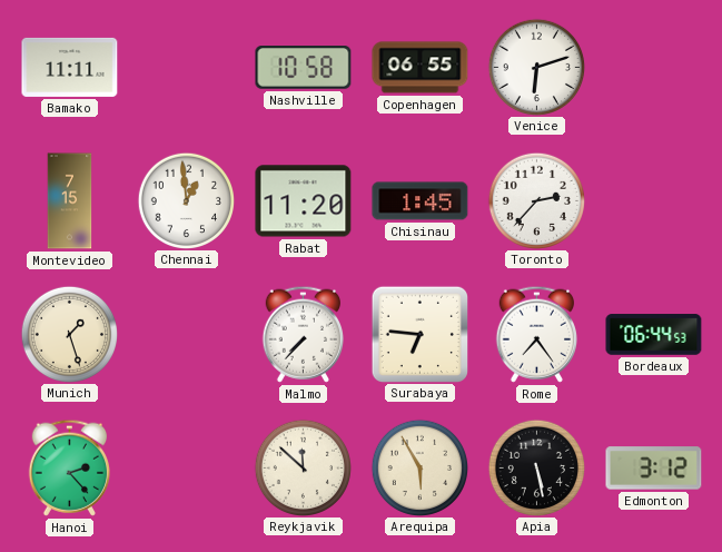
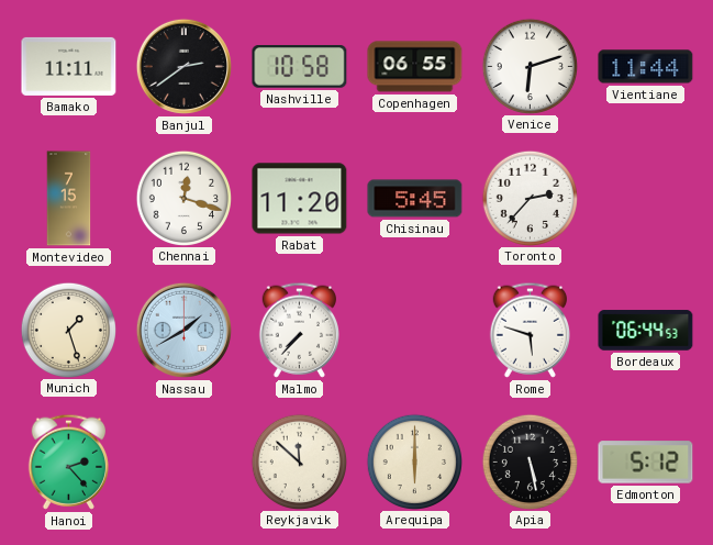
Banjul: none -> 2:39 (183, 66)
Vientiane: none -> 11:44 (646, 67)
Chennai: 12:59 -> 12:18 (183, 198)
Chisinau: 1:45 -> 5:45 (415, 199)
Nassau: none -> 1:40 (183, 330)
Surabaya: 6:46 -> none (419, 334)
Rome: 7:24 -> 5:48 (530, 330)
Arequipa: 5:55 -> 6:00 (414, 461)
Edmonton: 3:12 -> 5:12 (646, 463)
